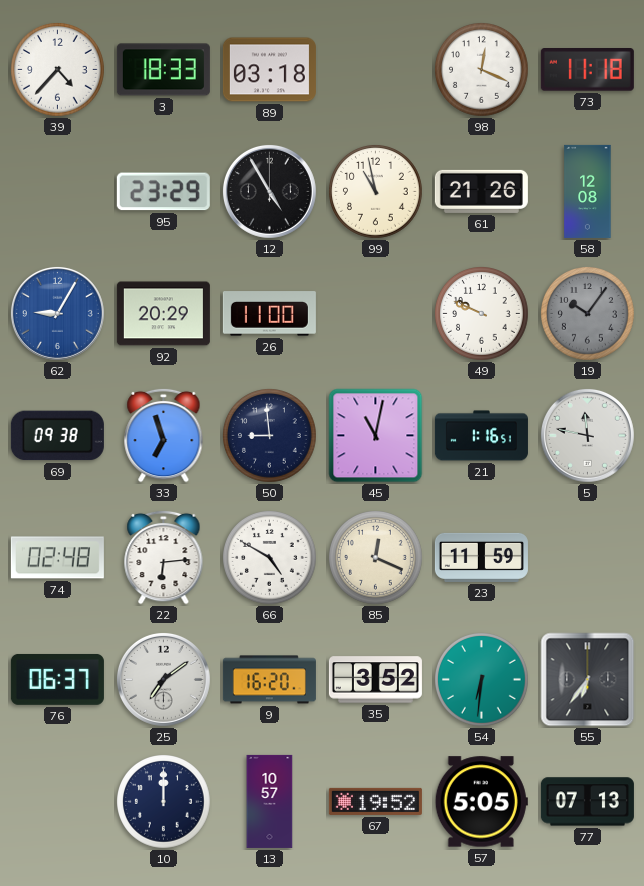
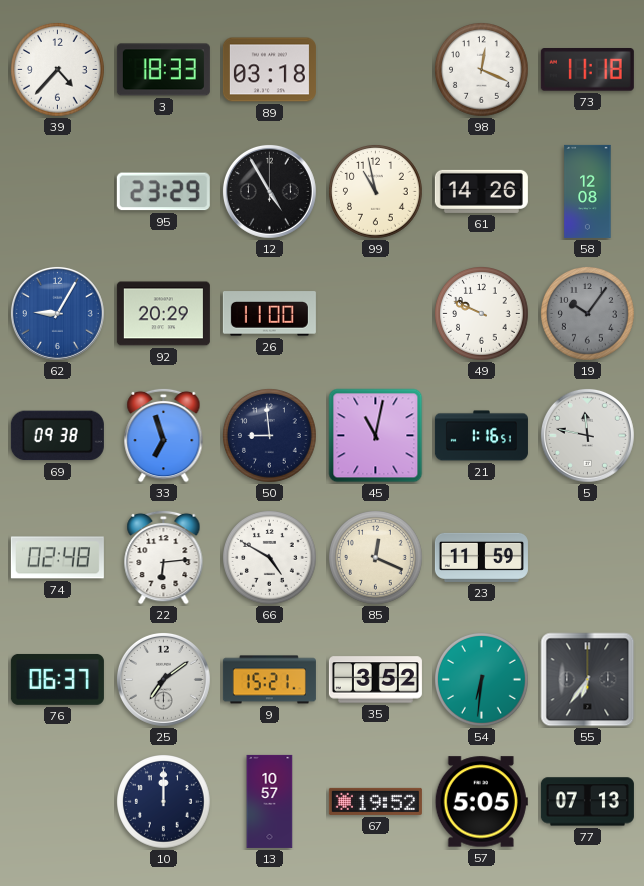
61: 21:26 -> 14:26 (481, 191)
9: 16:20 -> 15:21 (269, 680)
